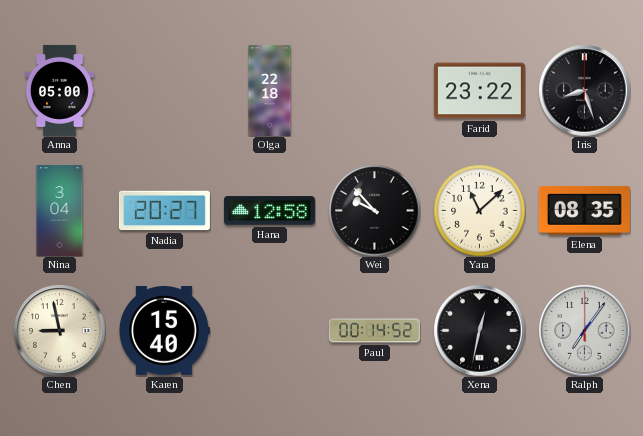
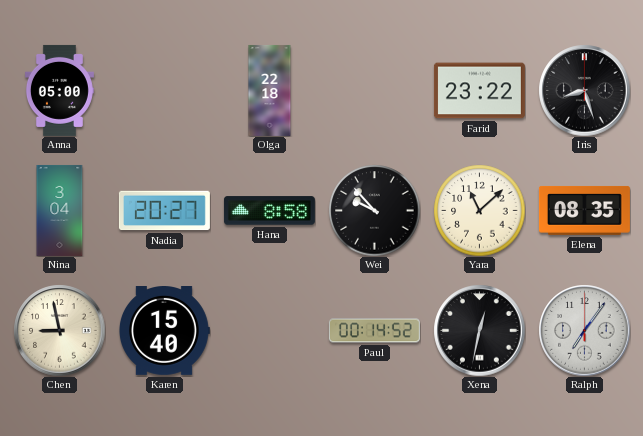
Hana: 12:58 -> 8:58 (269, 211)
